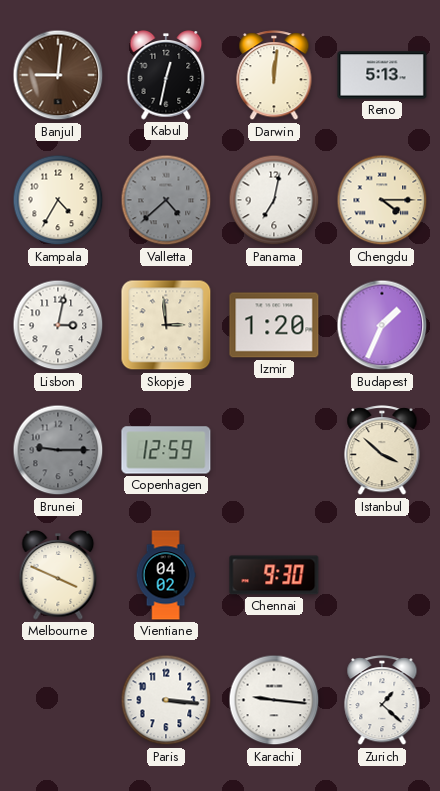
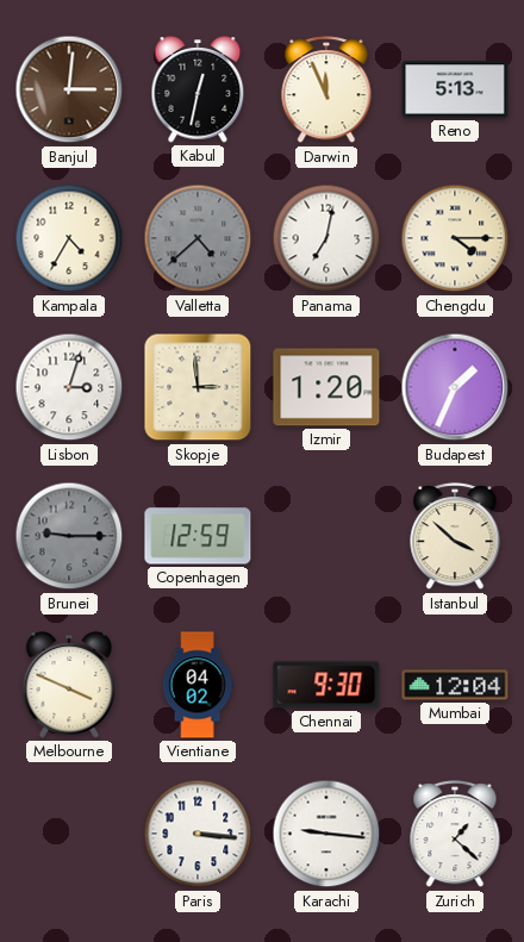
Banjul: 9:01 -> 3:01 (69, 89)
Darwin: 12:01 -> 11:56 (326, 91)
Lisbon: 3:02 -> 3:03 (69, 387)
Mumbai: none -> 12:04 (455, 685)
